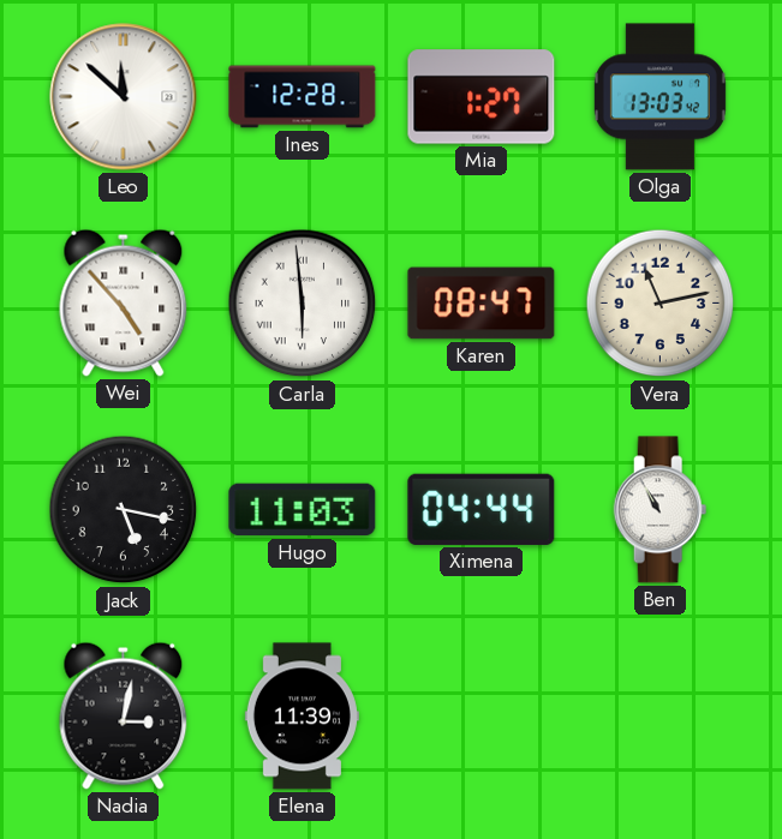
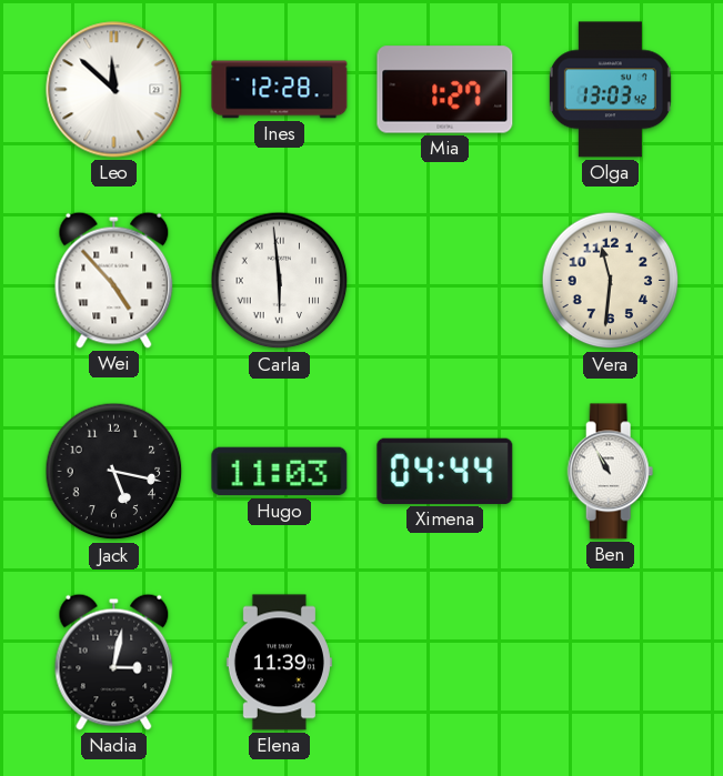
Karen: 08:47 -> none (482, 304)
Vera: 11:13 -> 11:31 (611, 281)
